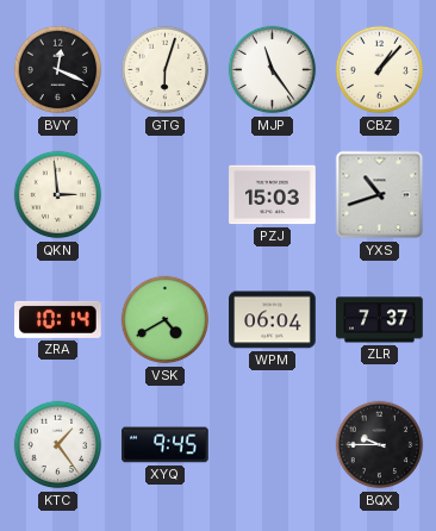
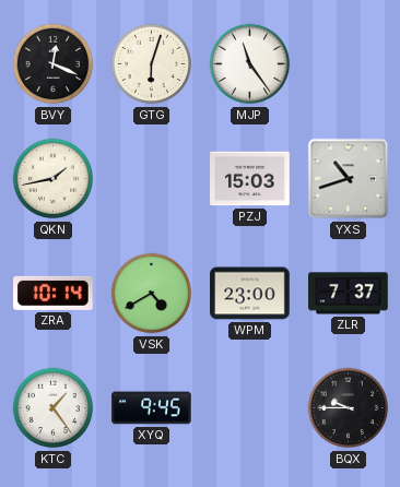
CBZ: 1:07 -> none (380, 70)
QKN: 2:59 -> 1:43 (54, 179)
WPM: 06:04 -> 23:00 (250, 294)
